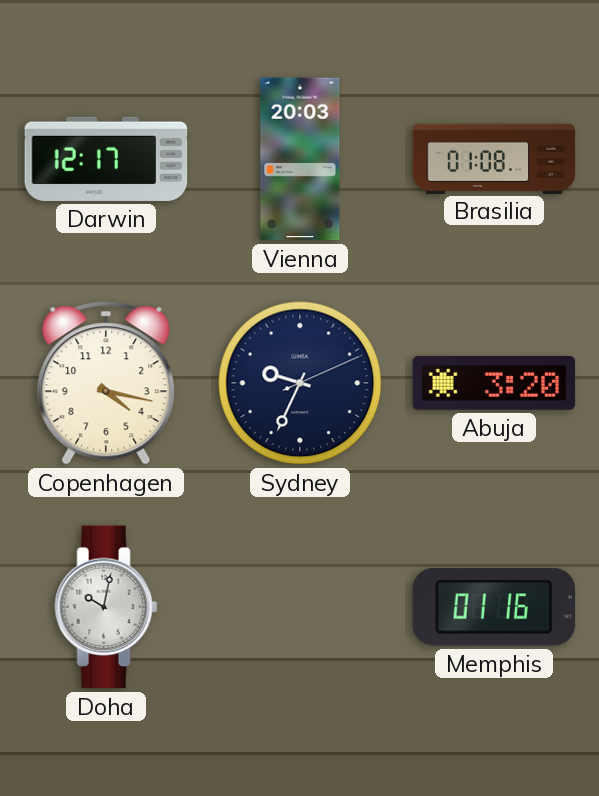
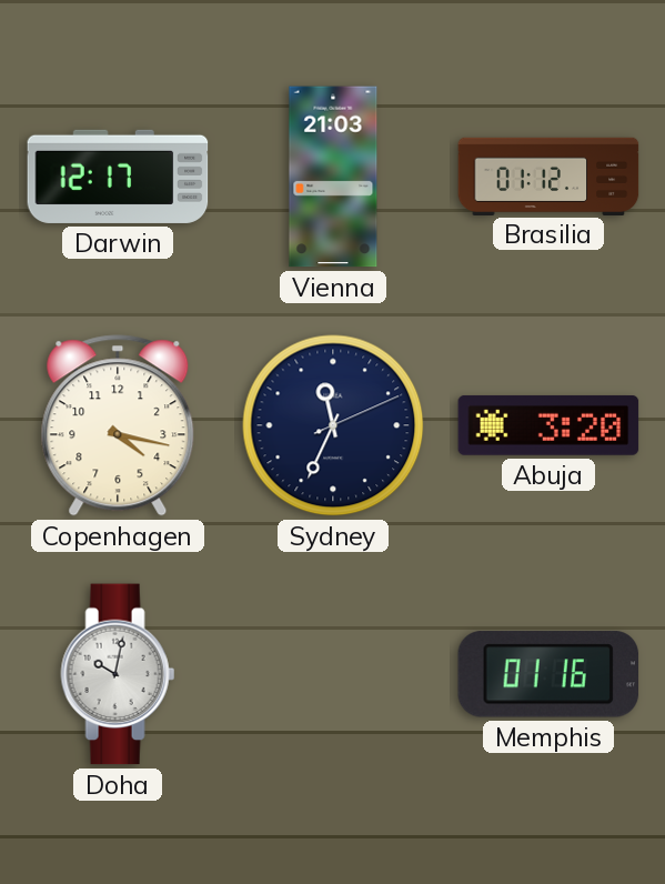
Vienna: 20:03 -> 21:03 (333, 177)
Brasilia: 01:08 -> 01:12 (548, 175)
Sydney: 9:34 -> 11:34 (333, 425)
